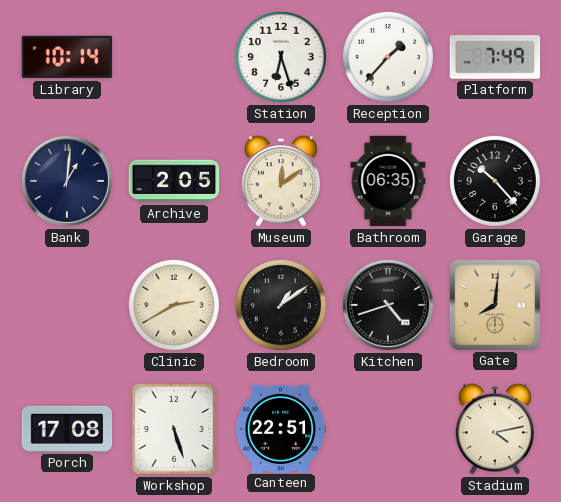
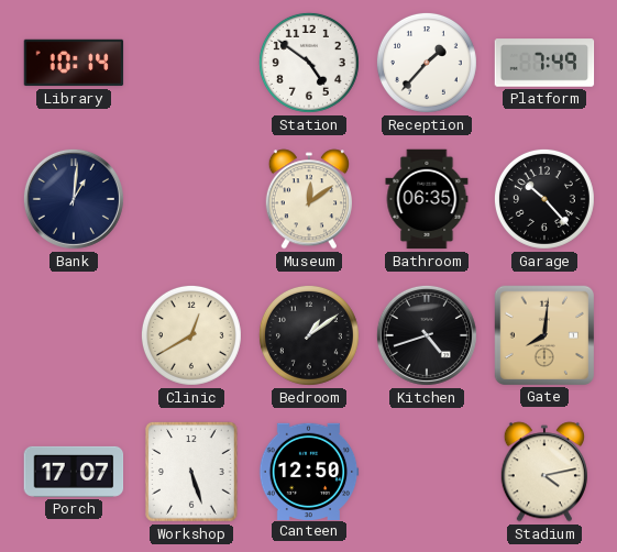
Station: 6:27 -> 4:51 (309, 63)
Archive: 2:05 -> none (174, 181)
Clinic: 2:40 -> 12:40 (191, 335)
Porch: 17:08 -> 17:07 (74, 472)
Canteen: 22:51 -> 12:50 (309, 471)
